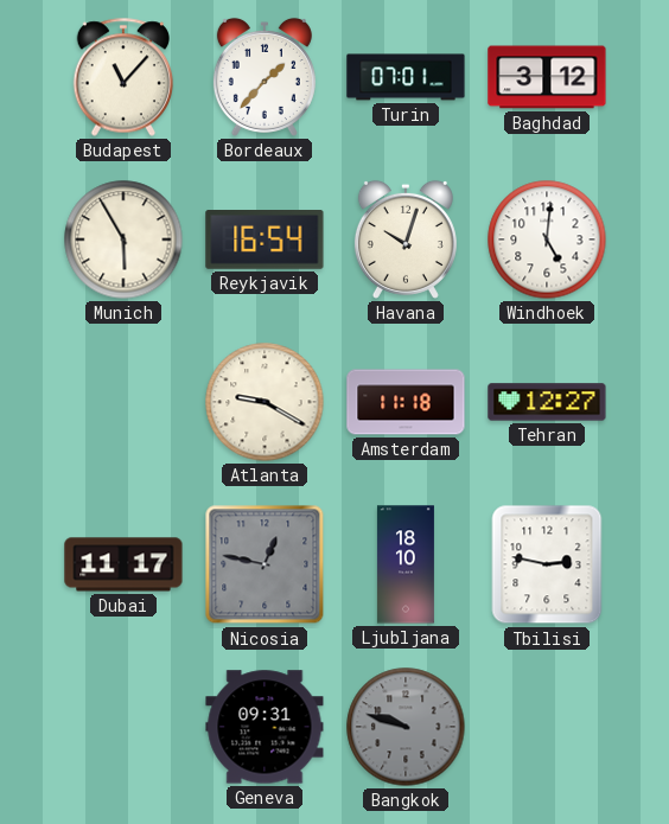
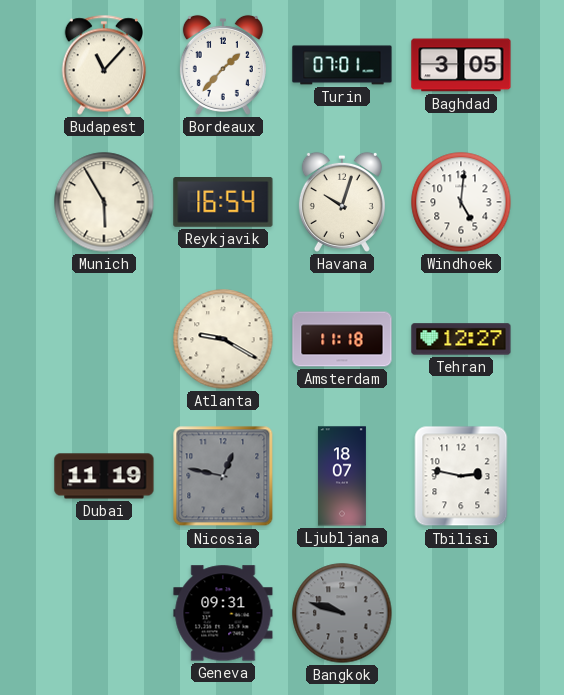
Baghdad: 3:12 -> 3:05 (461, 65)
Dubai: 11:17 -> 11:19 (104, 476)
Ljubljana: 18:10 -> 18:07 (342, 476)
